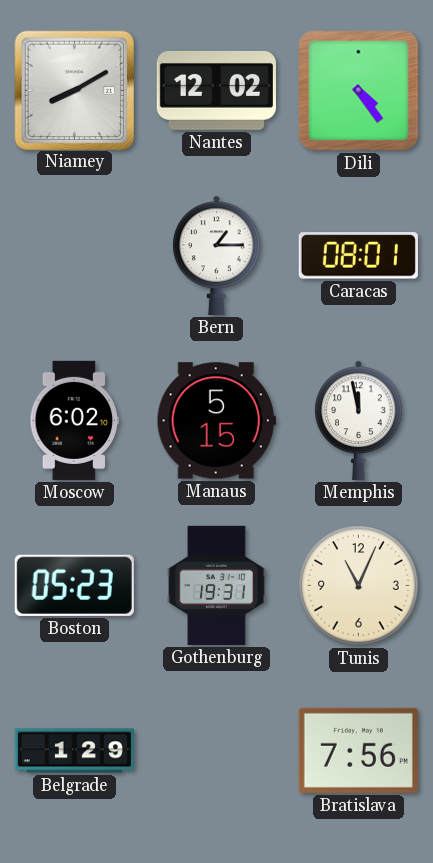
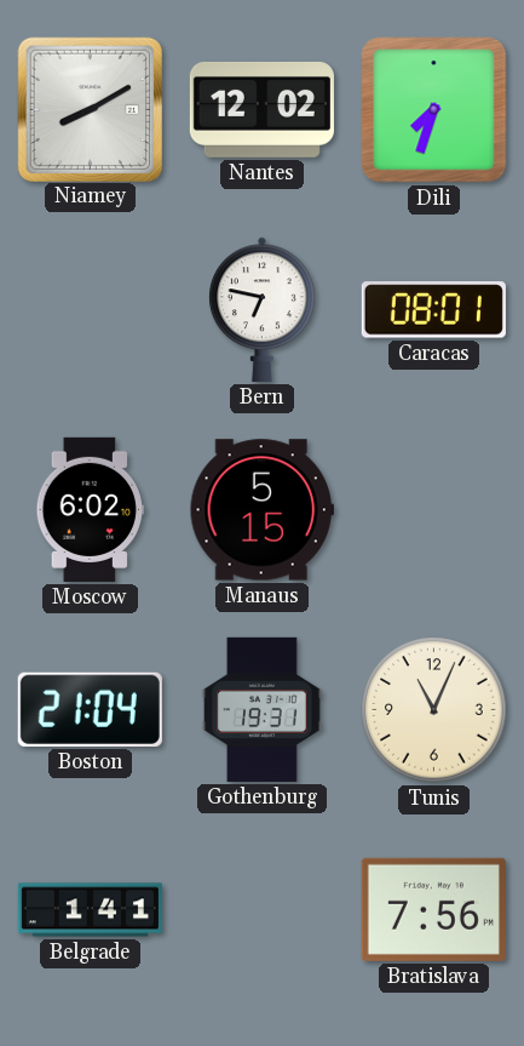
Dili: 4:24 -> 7:33 (434, 110)
Bern: 1:15 -> 6:47 (263, 309)
Memphis: 11:58 -> none (359, 420)
Boston: 05:23 -> 21:04 (90, 709)
Belgrade: 1:29 -> 1:41 (90, 910)
